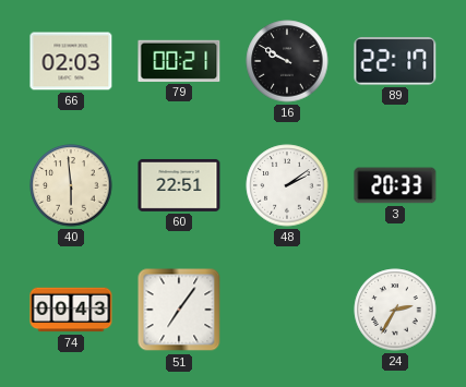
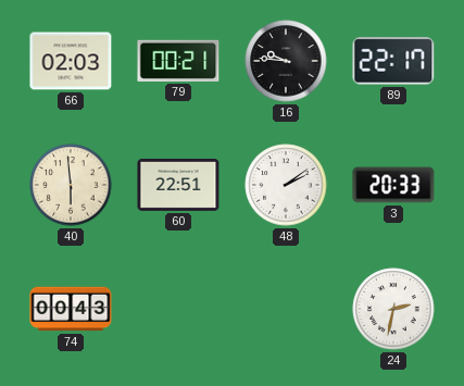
16: 9:50 -> 9:46 (286, 61)
51: 7:06 -> none (179, 310)
24: 2:35 -> 2:32 (393, 309)
